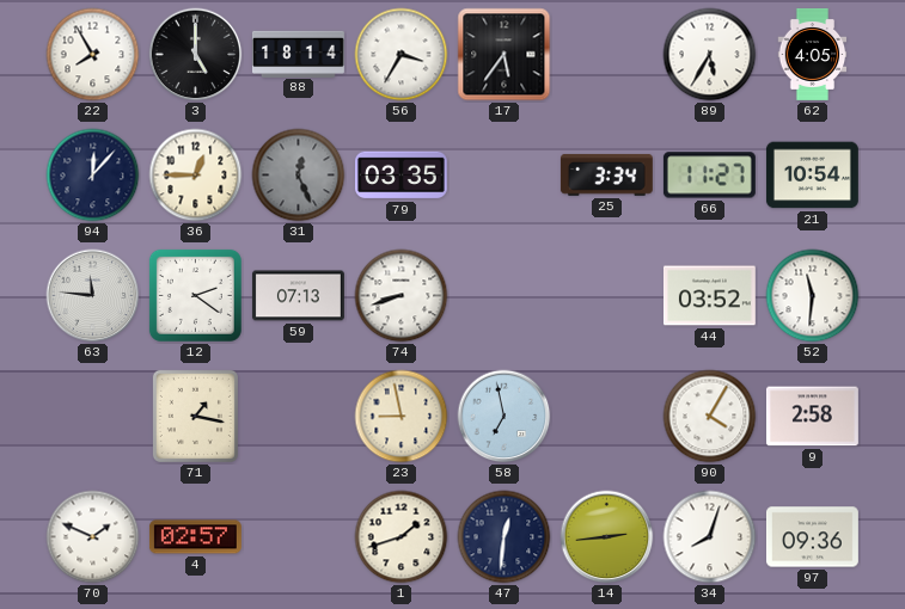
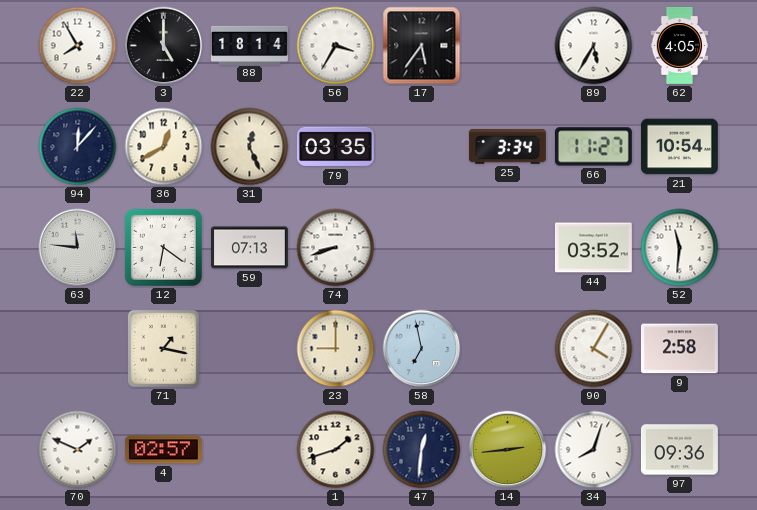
36: 12:45 -> 12:40 (164, 147)
31 dial: grey -> cream (250, 147)
12: 2:21 -> 6:21 (163, 247)
23: 8:58 -> 9:00 (336, 349)
